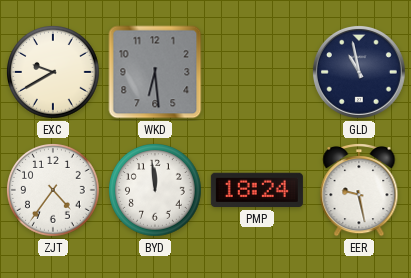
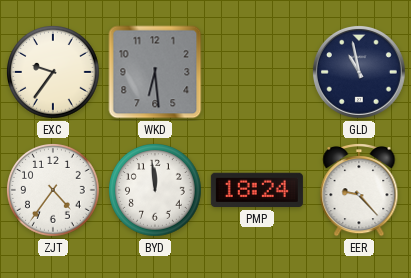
EXC: 9:40 -> 9:36 (54, 73)
EER: 9:28 -> 9:23 (359, 191)
